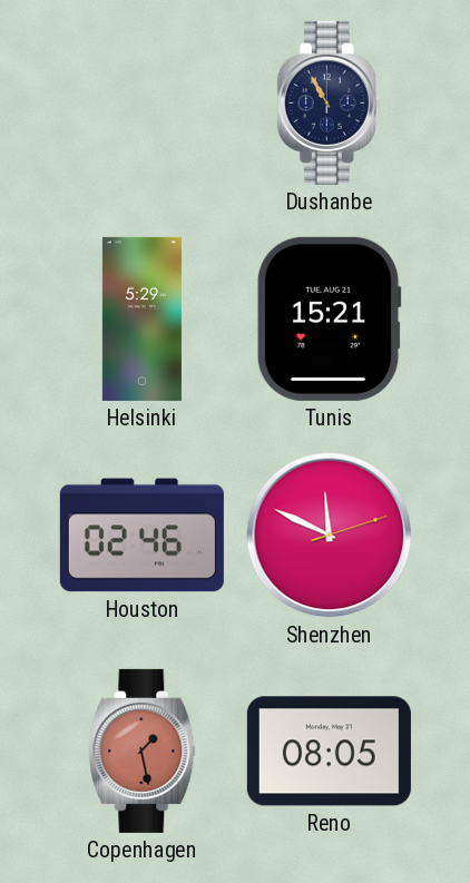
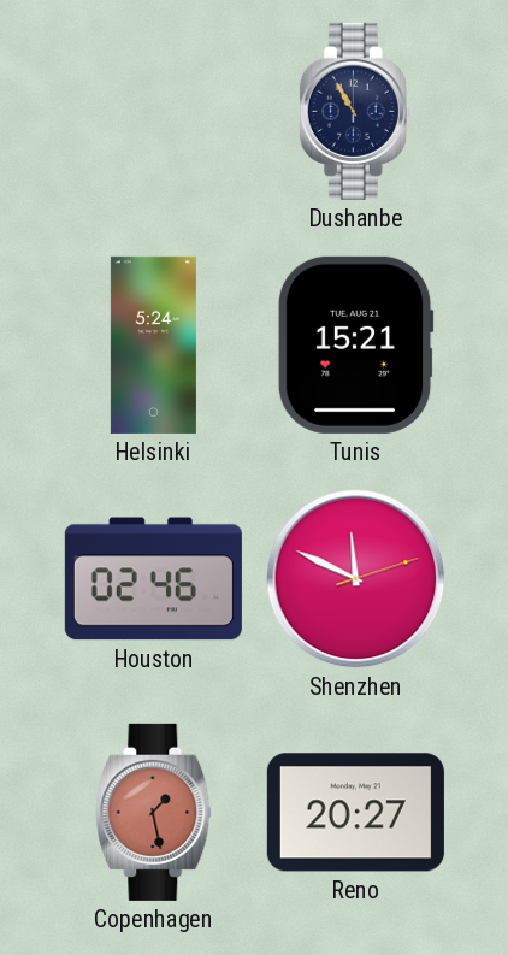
Helsinki: 5:29 -> 5:24 (153, 344)
Reno: 08:05 -> 20:27 (355, 813)
